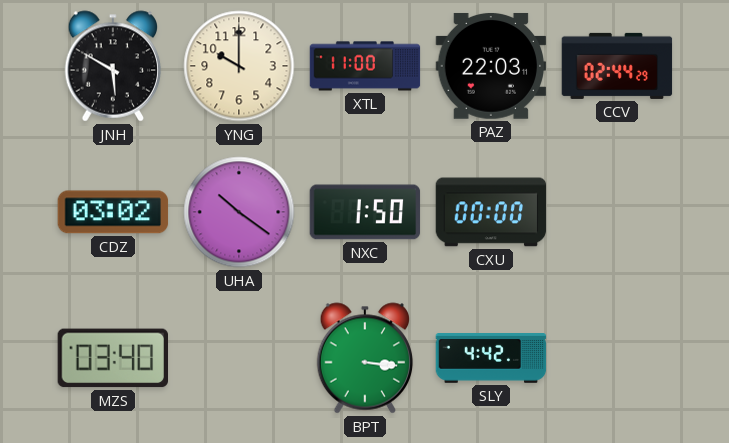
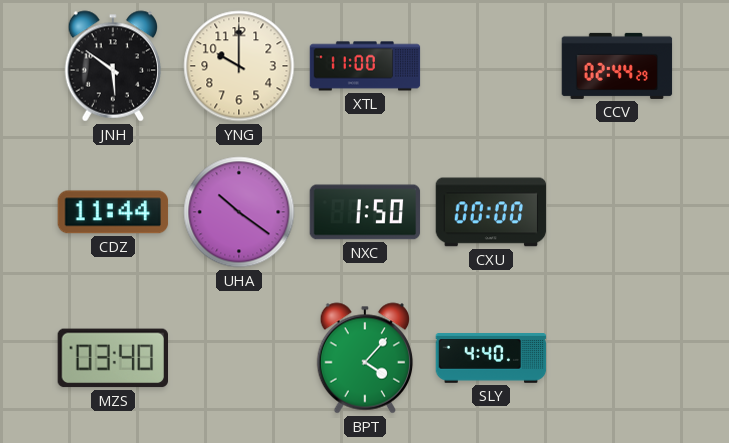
JNH: 5:50 -> 5:51 (113, 66)
PAZ: 22:03 -> none (491, 66)
CDZ: 03:02 -> 11:44 (113, 212)
BPT: 3:16 -> 4:07 (365, 358)
SLY: 4:42 -> 4:40 (491, 359)
